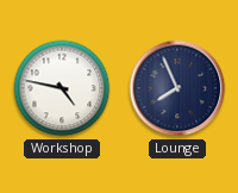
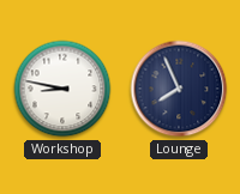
Workshop: 4:47 -> 8:47 (62, 89)
